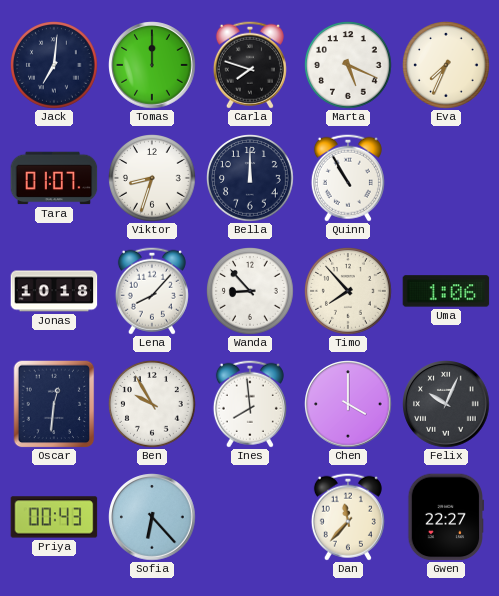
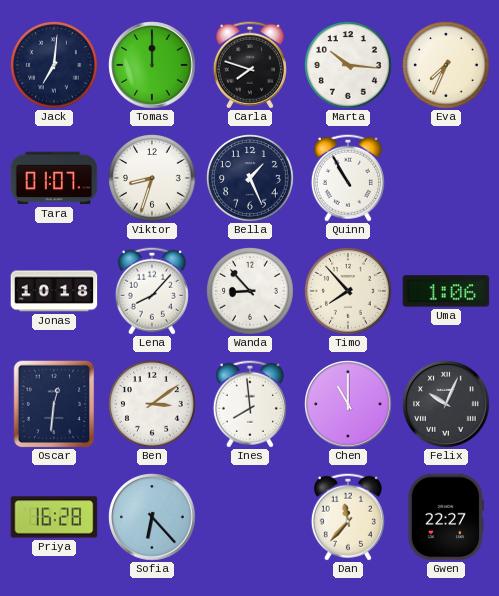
Marta: 5:19 -> 10:16 (349, 66)
Bella: 12:00 -> 1:26 (251, 179)
Ben: 9:55 -> 3:09 (153, 405)
Chen: 4:00 -> 11:00 (348, 404)
Priya: 00:43 -> 16:28 (54, 517)
